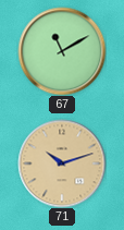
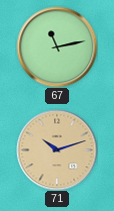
67: 11:10 -> 11:13 (57, 47)
